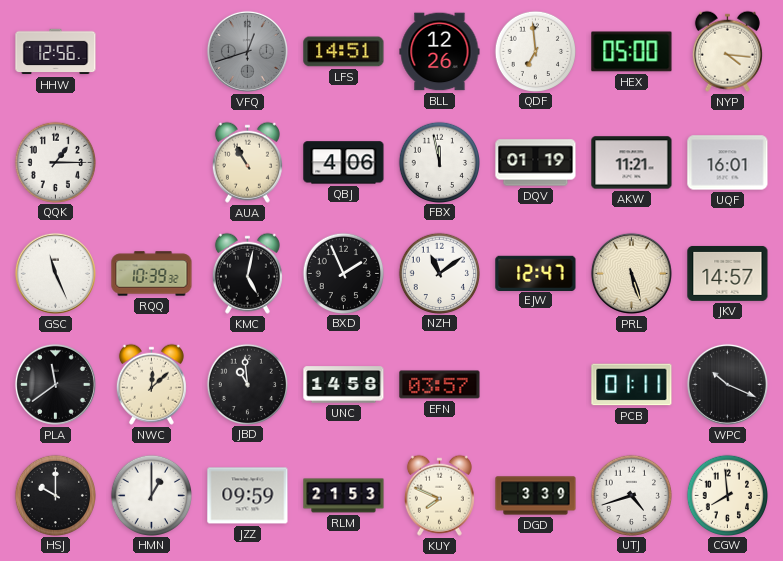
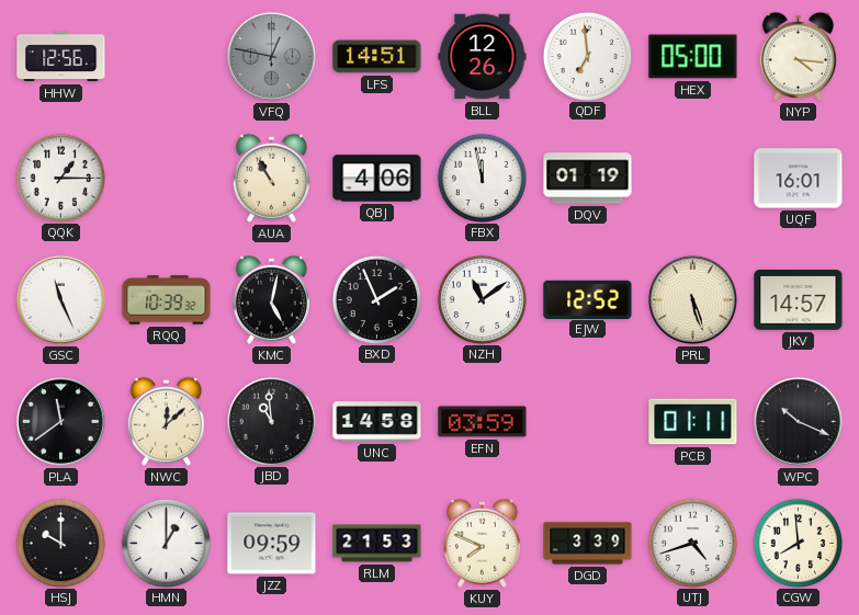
VFQ: 12:42 -> 12:47 (271, 56)
AKW: 11:21 -> none (632, 163)
EJW: 12:47 -> 12:52 (588, 299)
EFN: 03:57 -> 03:59 (483, 422)
